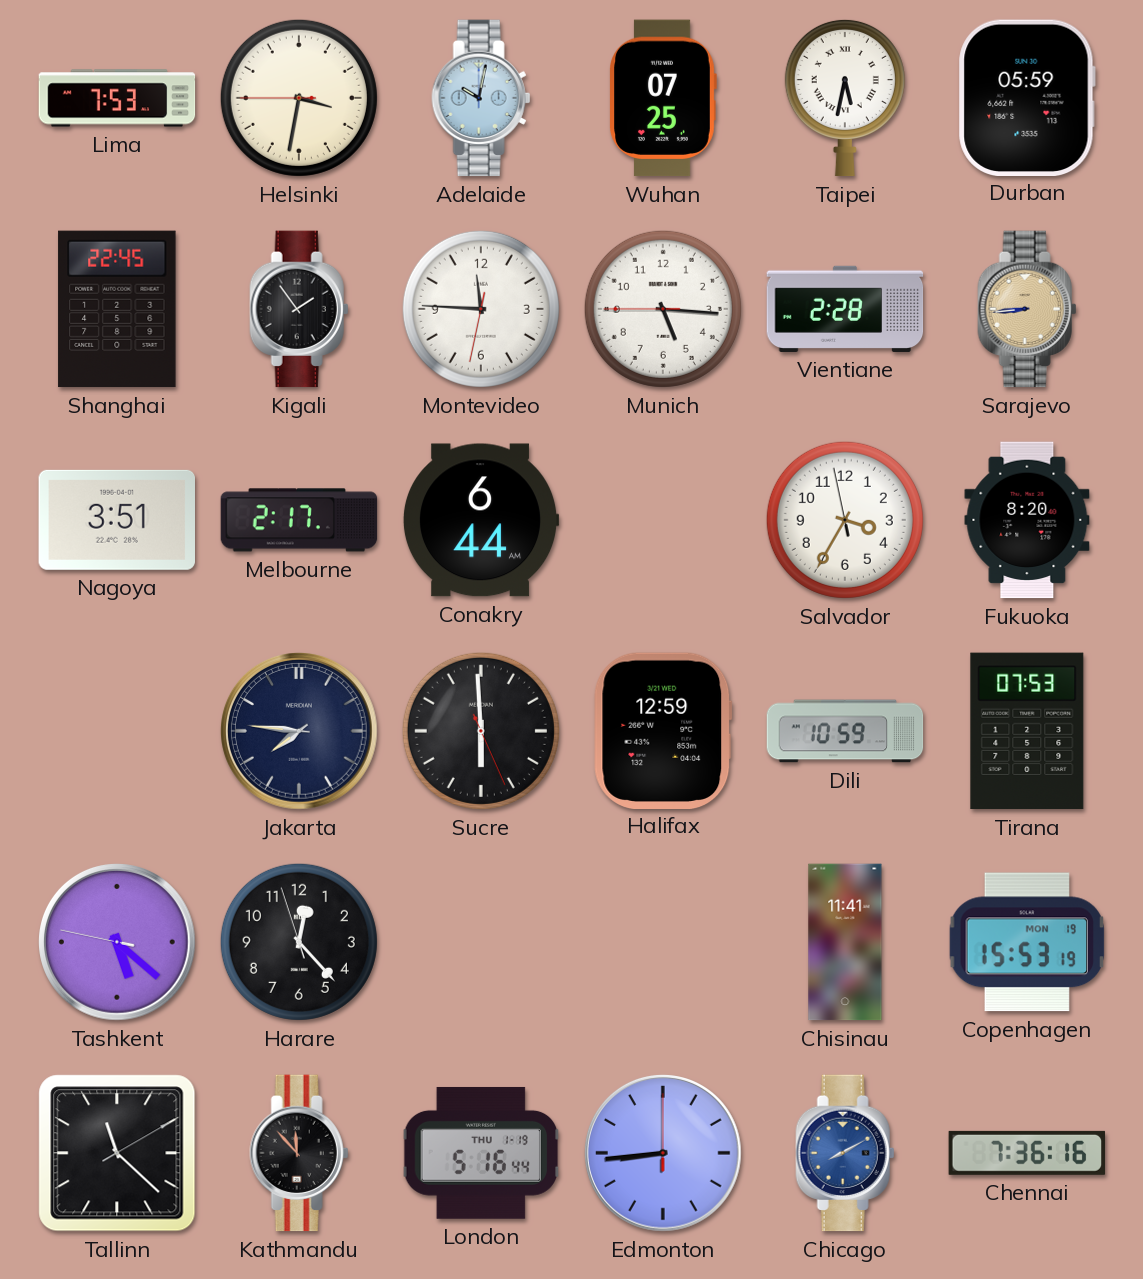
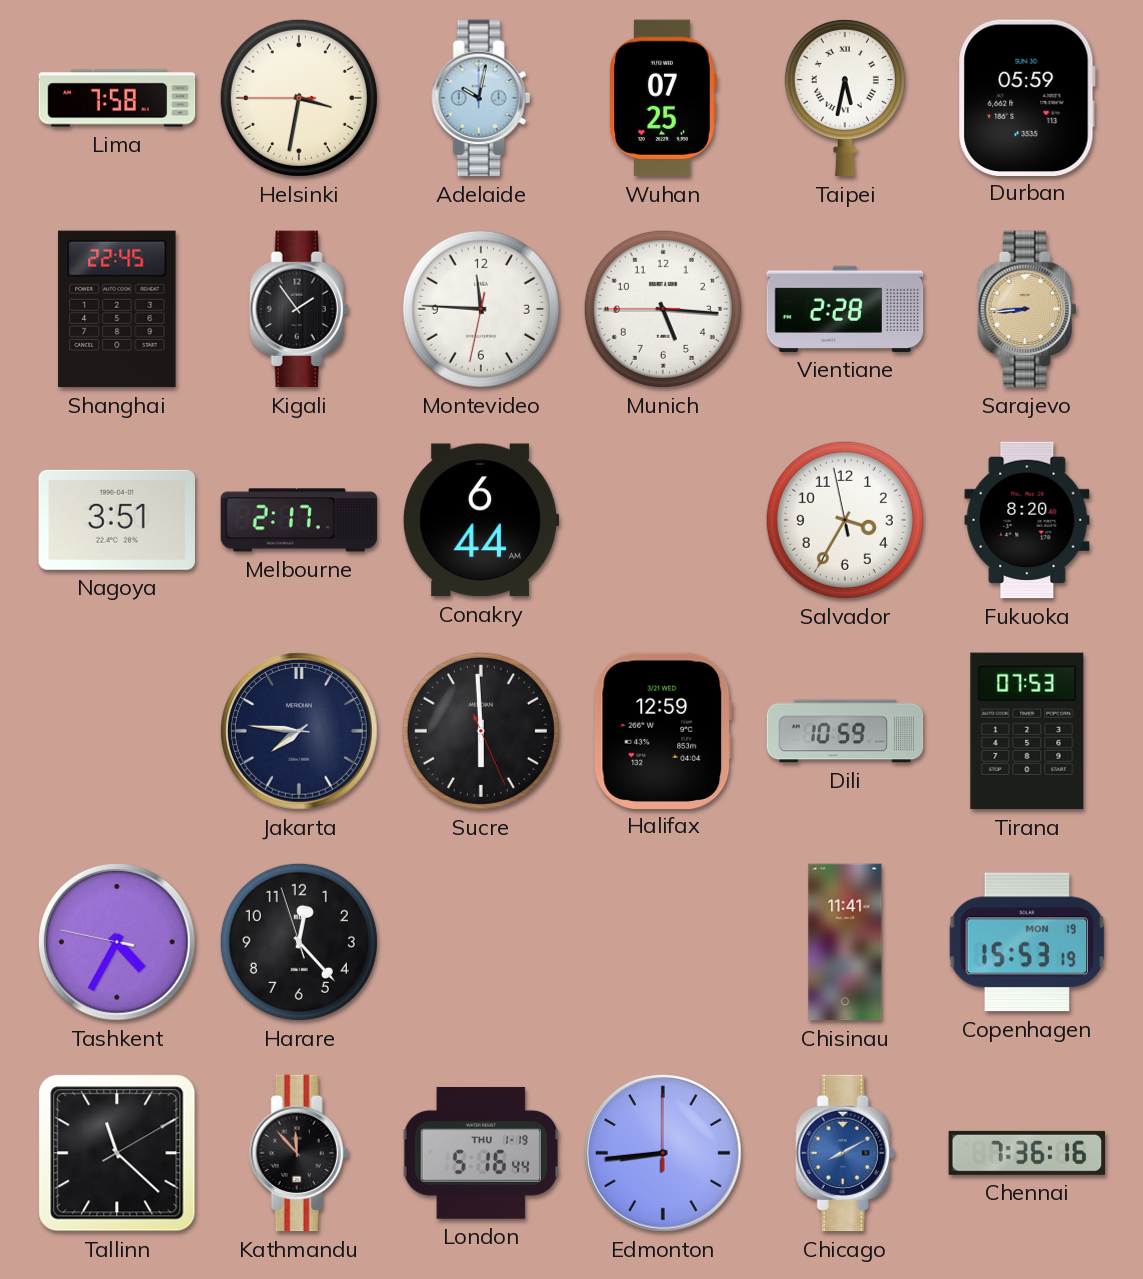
Lima: 7:53 -> 7:58 (117, 98)
Tashkent: 5:21 -> 4:34 (118, 943)
